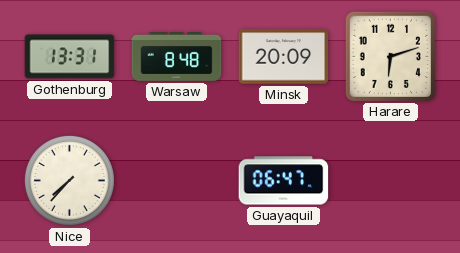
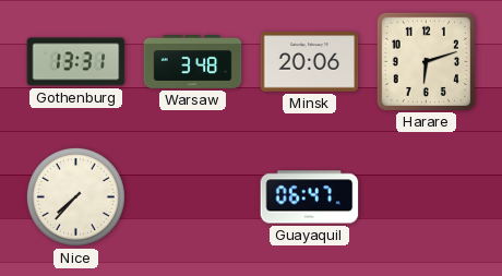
Warsaw: 8:48 -> 3:48 (193, 62)
Minsk: 20:09 -> 20:06 (310, 62)
